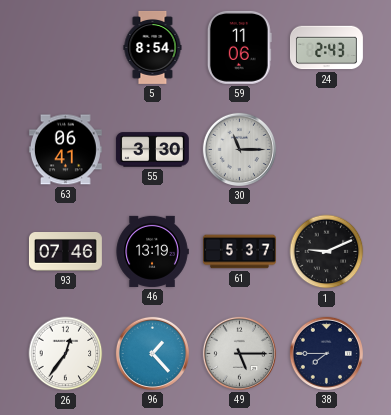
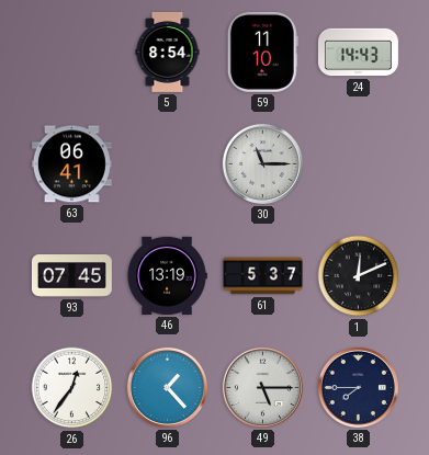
59: 11:06 -> 11:10 (262, 52)
24: 2:43 -> 14:43 (358, 53)
55: 3:30 -> none (152, 150)
93: 07:46 -> 07:45 (71, 276)
1: 9:11 -> 12:11 (359, 276)
